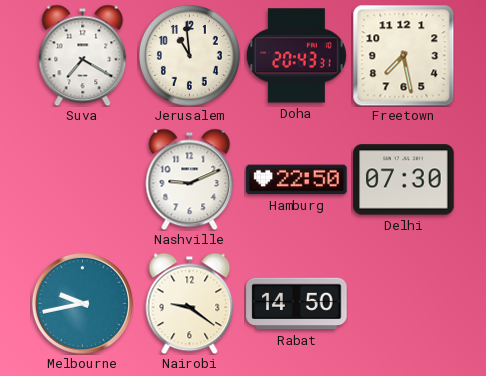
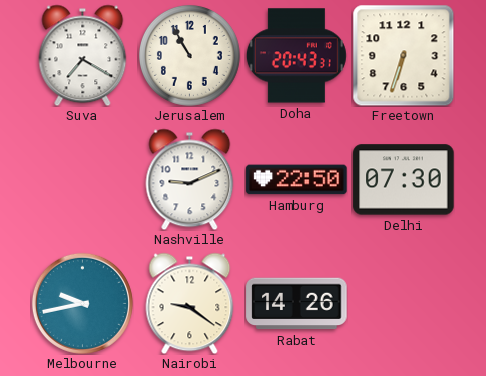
Jerusalem: 10:59 -> 10:55 (189, 55)
Freetown: 7:28 -> 6:33 (403, 55)
Rabat: 14:50 -> 14:26 (297, 304)
